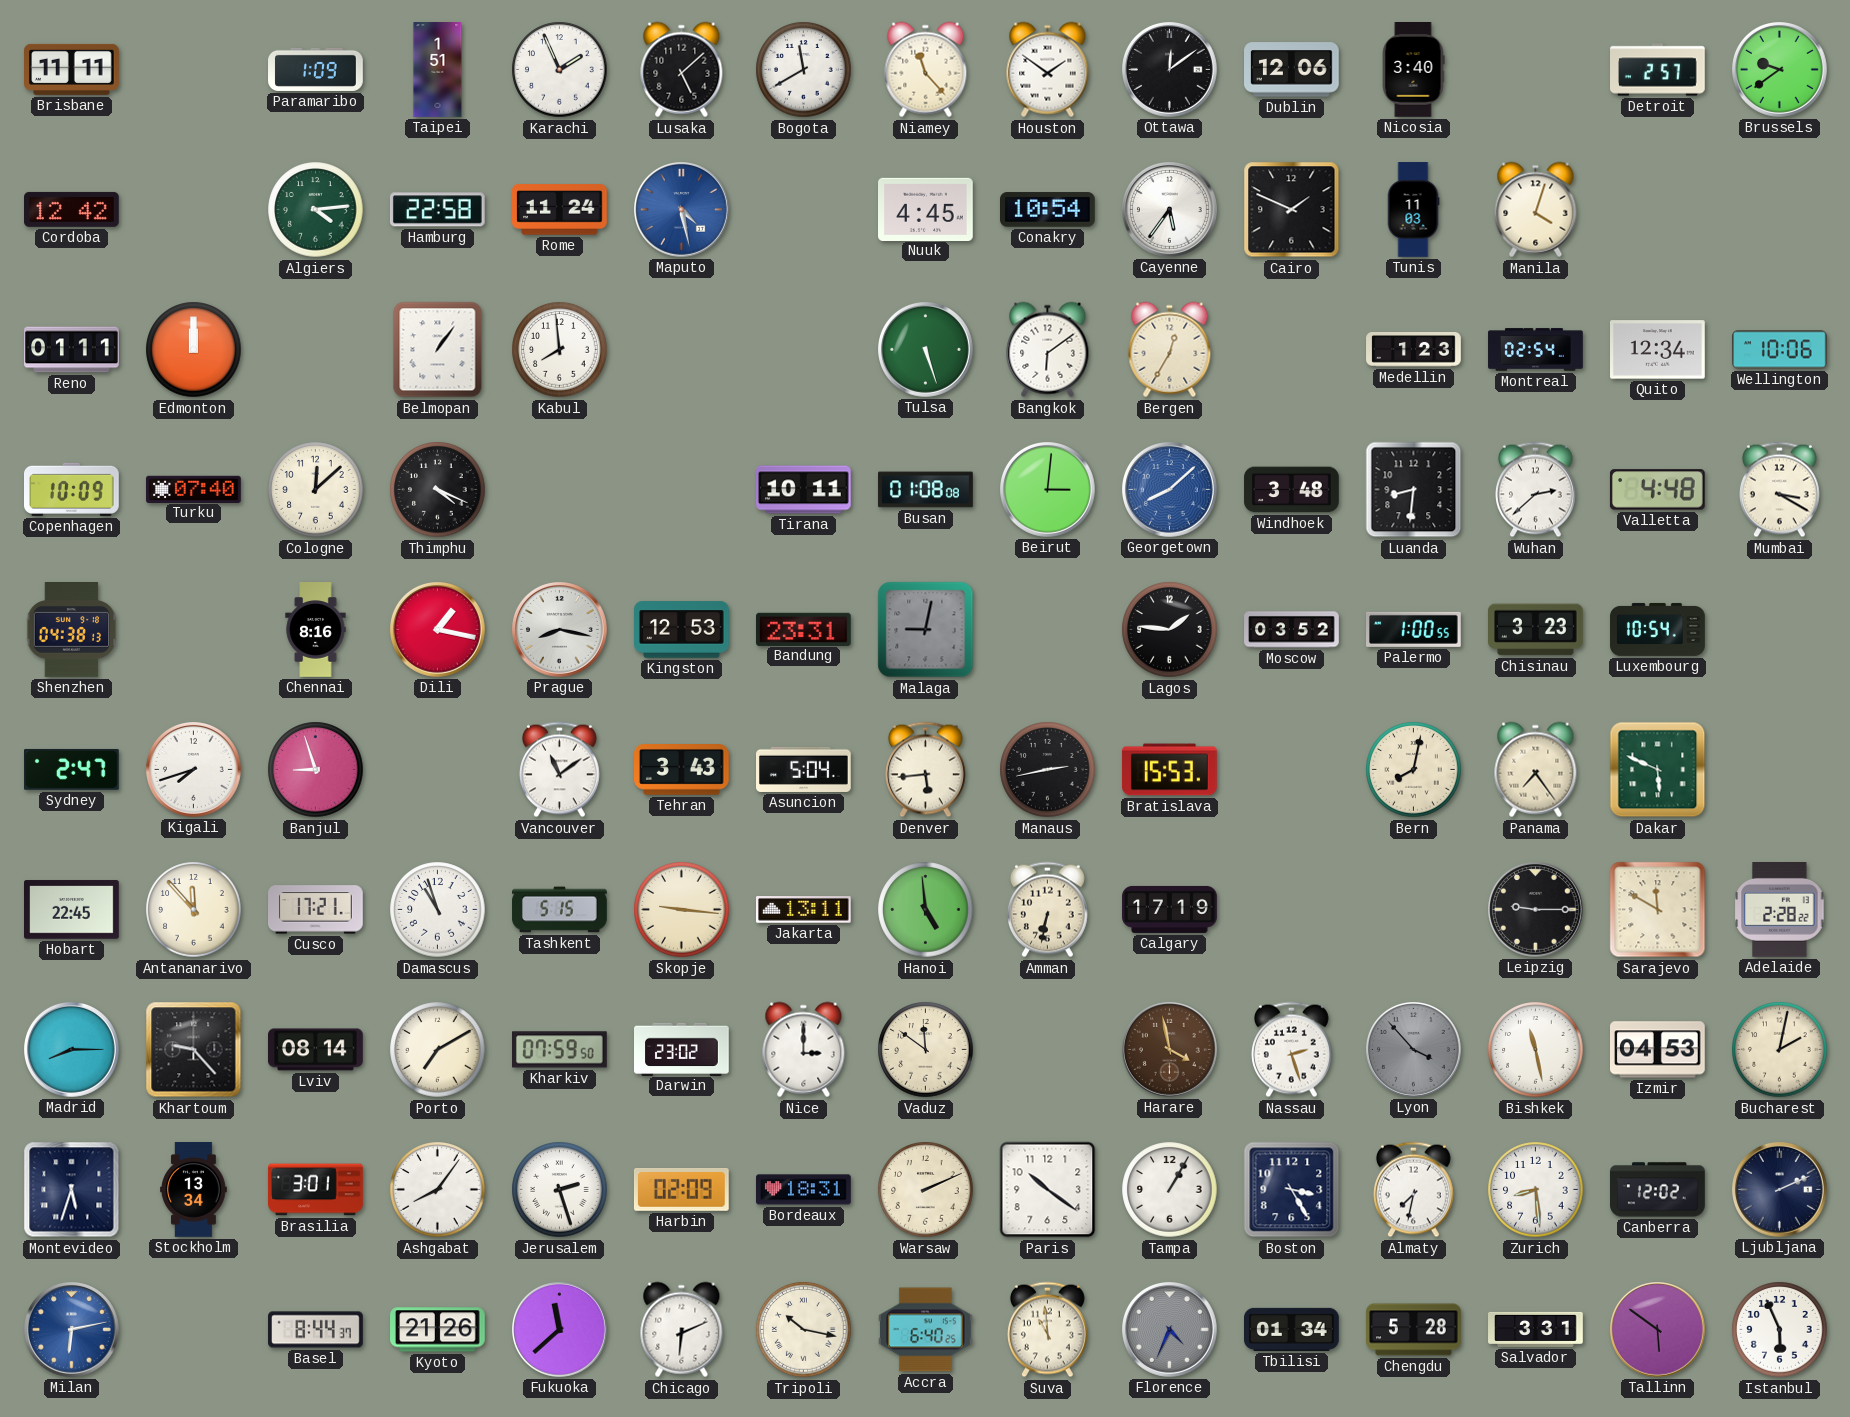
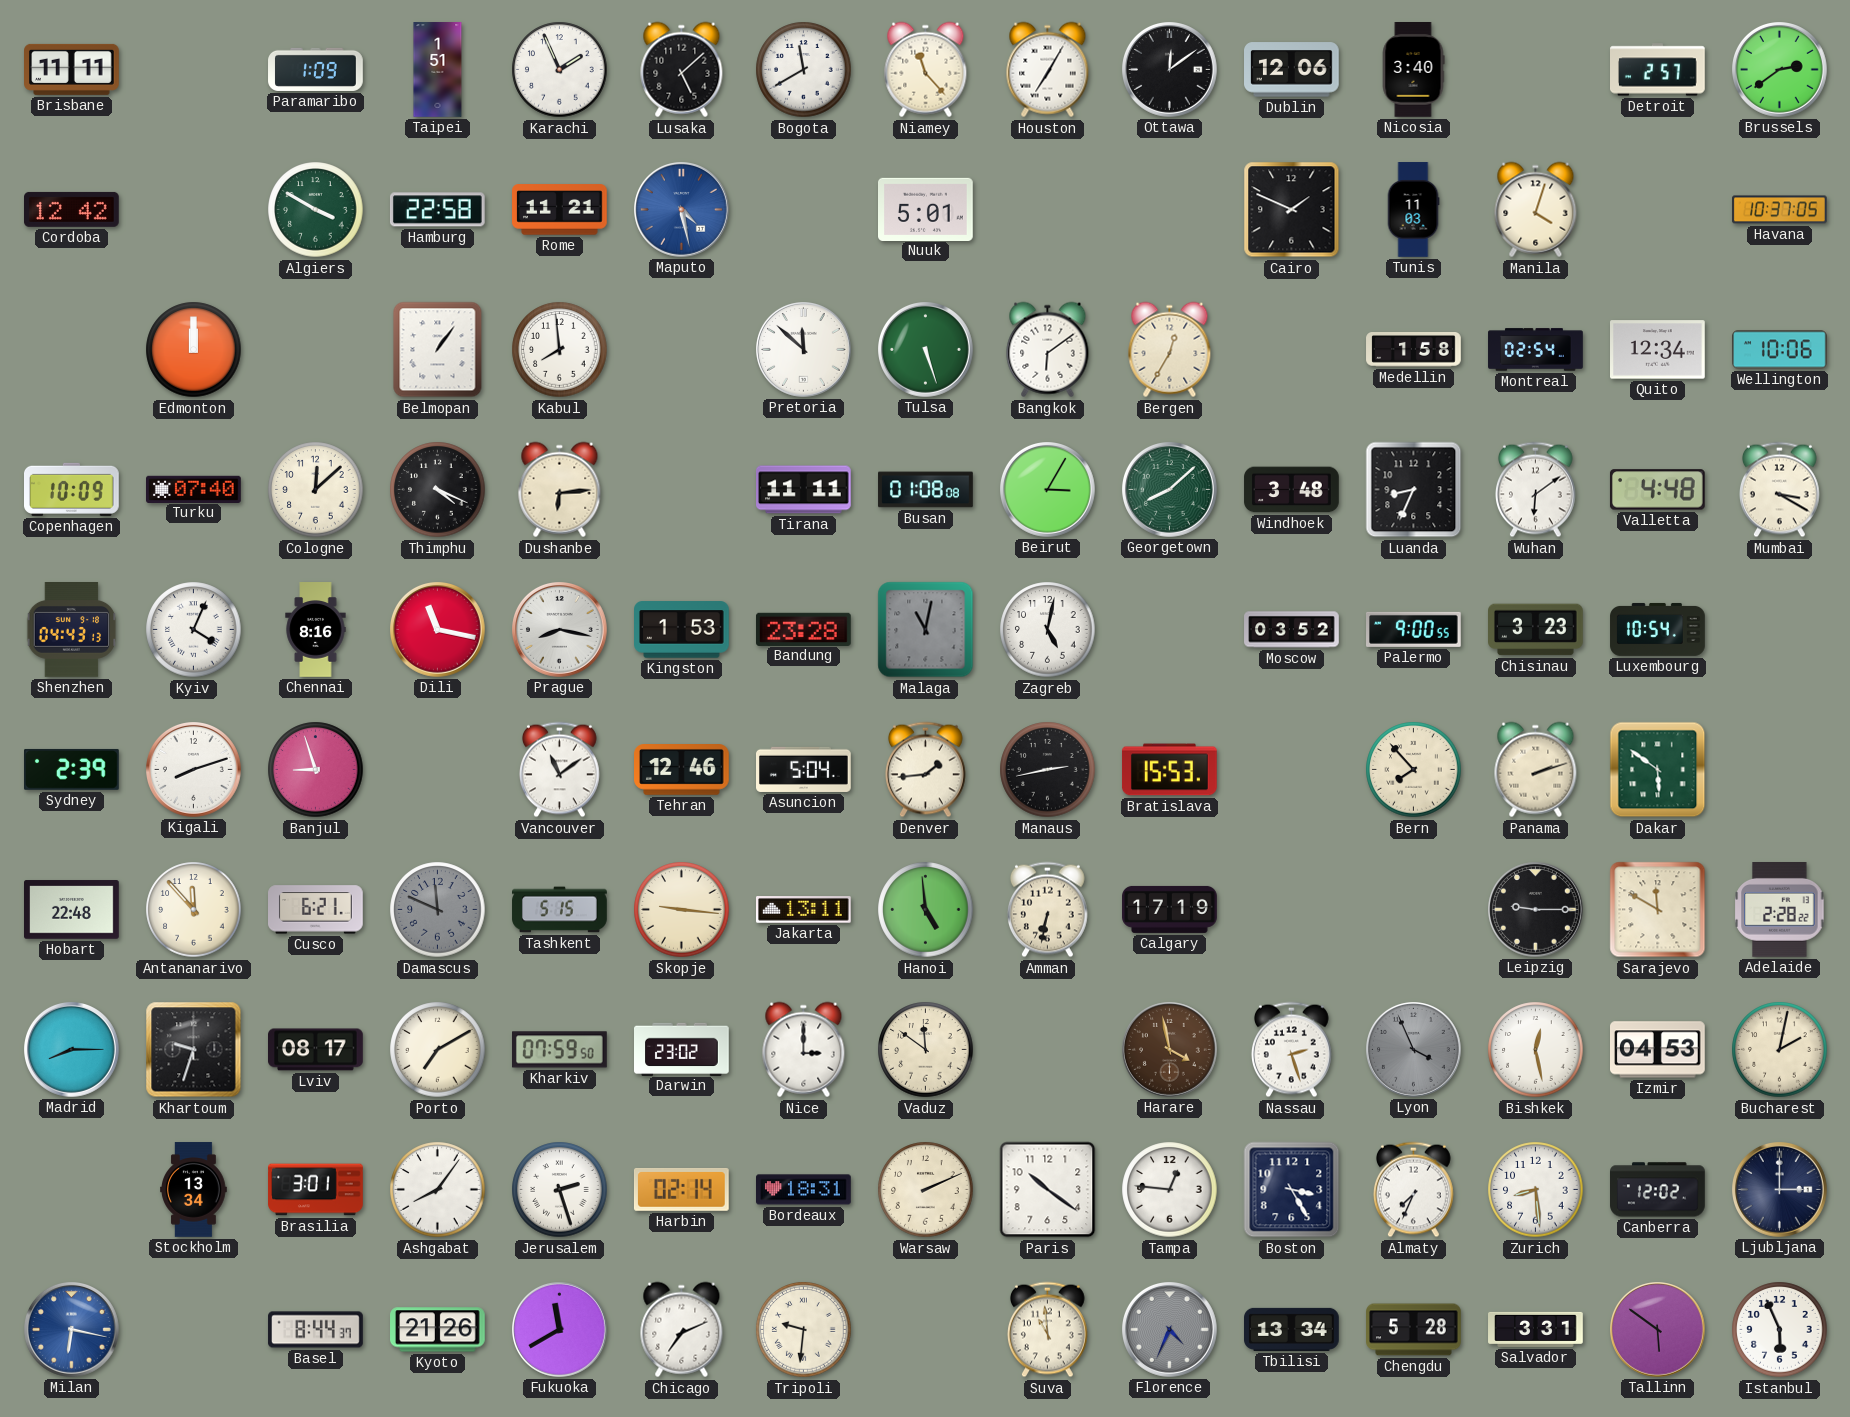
Houston: 1:51 -> 7:05 (1048, 70)
Brussels: 9:39 -> 2:39 (1780, 70)
Algiers: 4:14 -> 3:50 (316, 210)
Rome: 11:24 -> 11:21 (560, 210)
Nuuk: 4:45 -> 5:01 (926, 209)
Conakry: 10:54 -> none (1048, 210)
Cayenne: 5:36 -> none (1170, 210)
Havana: none -> 10:37 (1780, 210)
Reno: 01:11 -> none (72, 350)
Pretoria: none -> 11:52 (804, 350)
Medellin: 1:23 -> 1:58 (1414, 350)
Dushanbe: none -> 6:14 (560, 490)
Tirana: 10:11 -> 11:11 (804, 490)
Beirut: 3:01 -> 3:05 (1048, 490)
Georgetown dial: blue -> green (1170, 490)
Luanda: 8:31 -> 8:34 (1414, 490)
Wuhan: 2:38 -> 6:09 (1535, 490)
Shenzhen: 04:38 -> 04:43 (72, 630)
Kyiv: none -> 4:04 (194, 630)
Dili: 1:17 -> 11:17 (438, 630)
Kingston: 12:53 -> 1:53 (682, 630)
Bandung: 23:31 -> 23:28 (804, 629)
Malaga: 9:02 -> 11:02 (926, 630)
Zagreb: none -> 5:02 (1048, 630)
Lagos: 1:46 -> none (1170, 630)
Palermo: 1:00 -> 9:00 (1414, 629)
Sydney: 2:47 -> 2:39 (72, 769)
Kigali: 7:42 -> 8:12 (194, 770)
Tehran: 3:43 -> 12:46 (682, 770)
Denver: 5:44 -> 1:44 (925, 770)
Bern: 8:02 -> 7:53 (1414, 770)
Panama: 7:24 -> 2:12 (1536, 770)
Dakar: 5:49 -> 5:51 (1658, 770)
Hobart: 22:45 -> 22:48 (72, 910)
Cusco: 17:21 -> 6:21 (316, 910)
Damascus: 10:57 -> 11:49 (438, 910)
Damascus dial: white -> grey (438, 910)
Khartoum: 9:23 -> 9:33 (194, 1050)
Lviv: 08:14 -> 08:17 (316, 1050)
Lyon: 3:53 -> 3:56 (1414, 1050)
Bishkek: 11:28 -> 12:28 (1536, 1050)
Montevideo: 5:33 -> none (72, 1190)
Harbin: 02:09 -> 02:14 (681, 1189)
Tampa: 1:05 -> 12:46 (1170, 1190)
Almaty: 7:32 -> 7:34 (1413, 1190)
Ljubljana: 2:11 -> 3:00 (1780, 1190)
Milan: 6:13 -> 6:17 (72, 1330)
Fukuoka: 11:38 -> 11:40 (560, 1330)
Chicago: 6:11 -> 7:11 (682, 1330)
Tripoli: 10:17 -> 9:31 (804, 1330)
Accra: 6:40 -> none (926, 1330)
Tbilisi: 01:34 -> 13:34 (1292, 1329)
